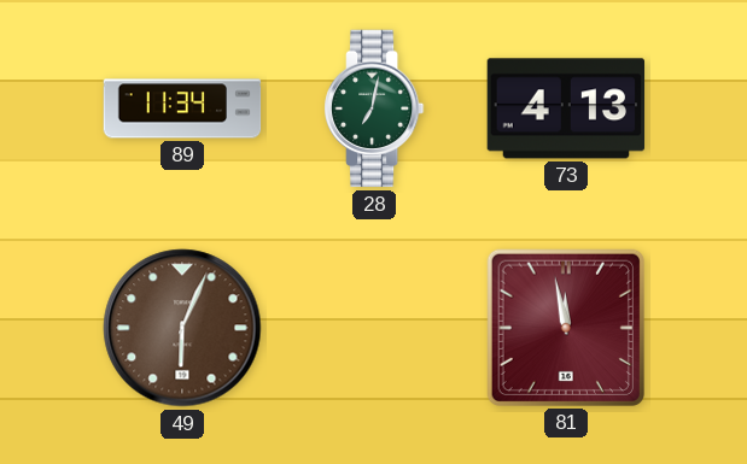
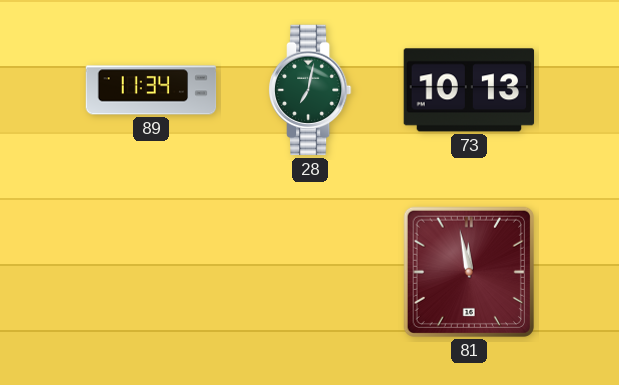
73: 4:13 -> 10:13 (469, 90)
49: 6:04 -> none (182, 328)
